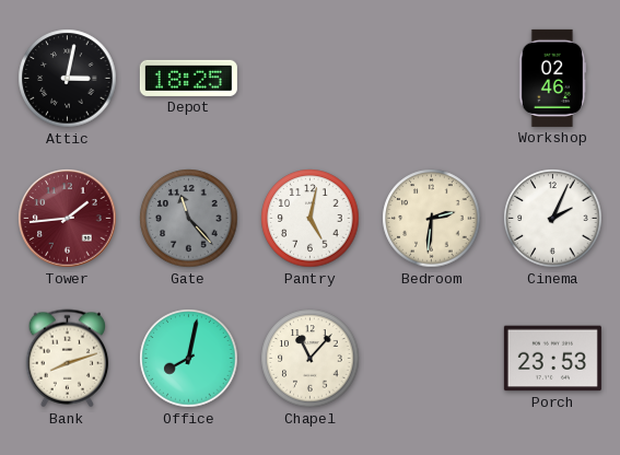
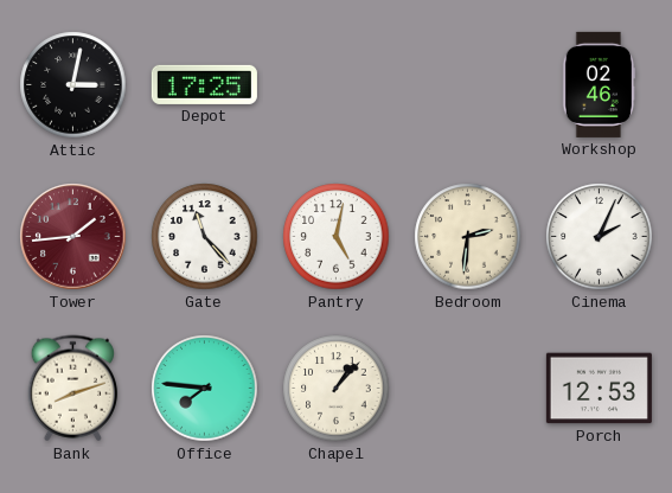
Depot: 18:25 -> 17:25 (204, 84)
Gate dial: grey -> white (205, 237)
Office: 8:02 -> 7:46 (205, 389)
Chapel: 11:07 -> 1:07 (337, 389)
Porch: 23:53 -> 12:53 (599, 389)
